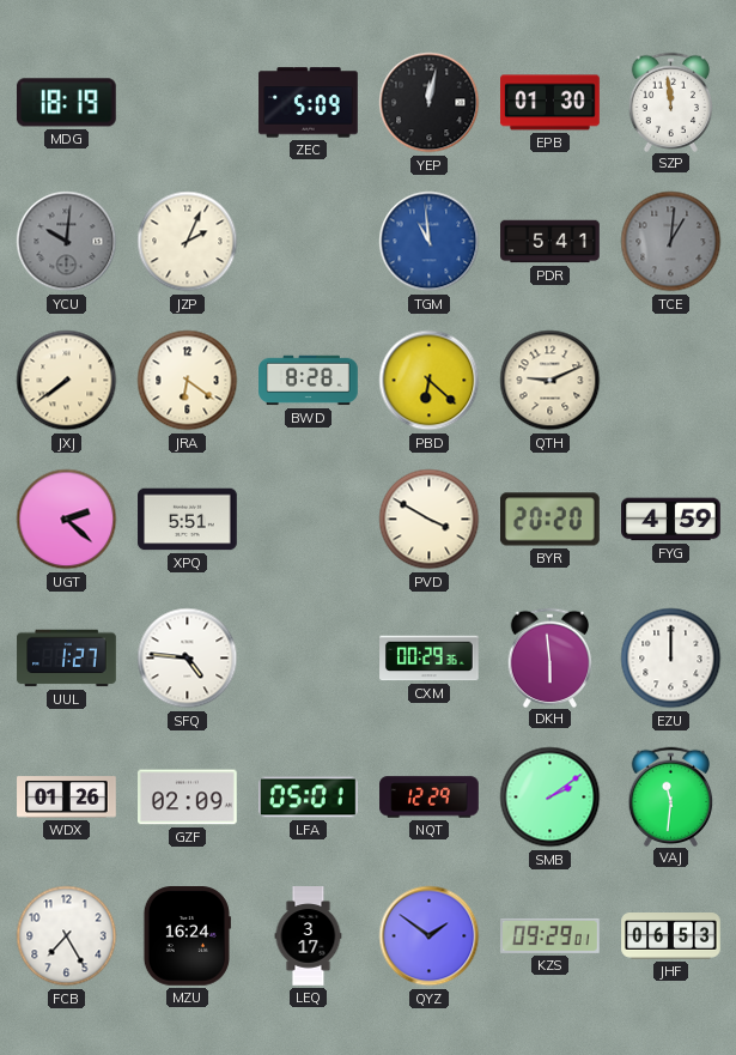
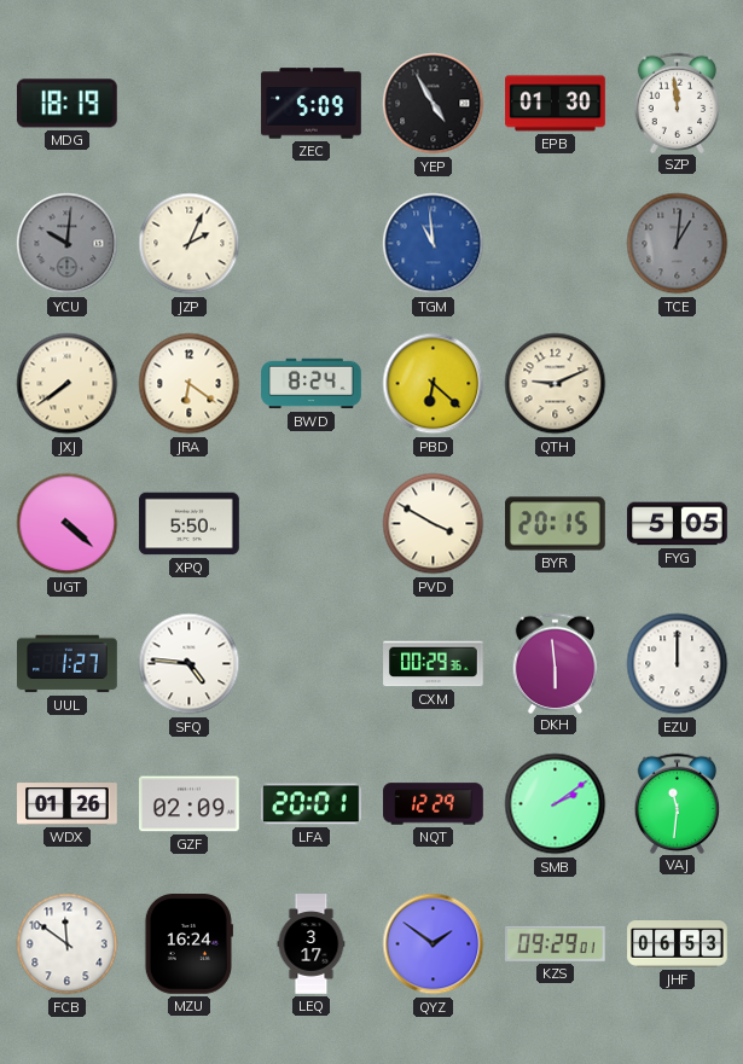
YEP: 12:02 -> 4:55 (434, 104)
PDR: 5:41 -> none (551, 242)
BWD: 8:28 -> 8:24 (312, 384)
UGT: 2:22 -> 4:22 (68, 524)
XPQ: 5:51 -> 5:50 (190, 524)
BYR: 20:20 -> 20:15 (556, 524)
FYG: 4:59 -> 5:05 (678, 524)
LFA: 05:01 -> 20:01 (312, 804)
FCB: 7:25 -> 11:51 (68, 944)
